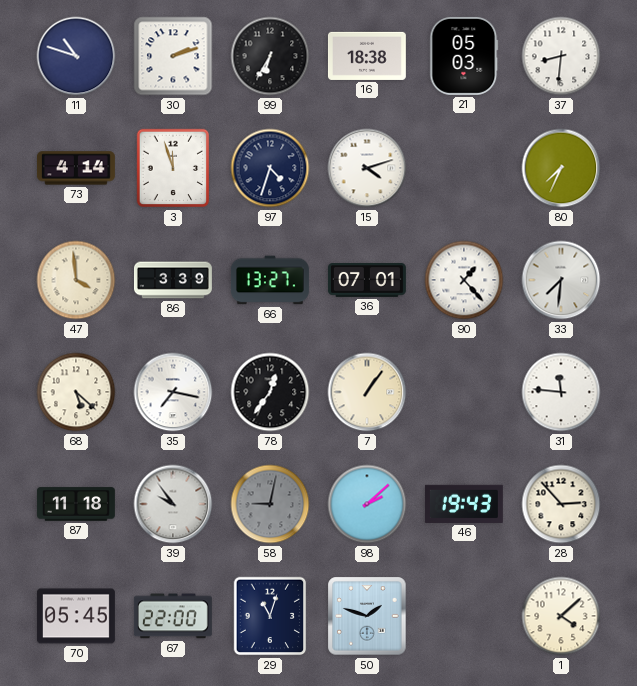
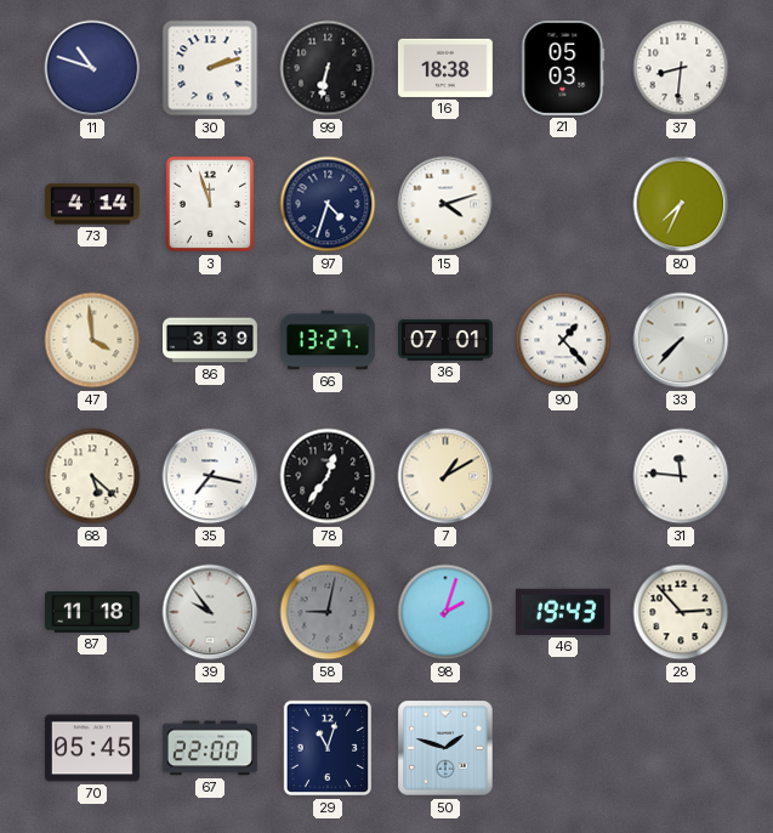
99: 6:35 -> 6:32 (328, 68)
33: 7:31 -> 7:37 (681, 340)
7: 1:06 -> 1:10 (445, 476)
98: 2:08 -> 2:03 (445, 612)
1: 4:08 -> none (561, 616)
